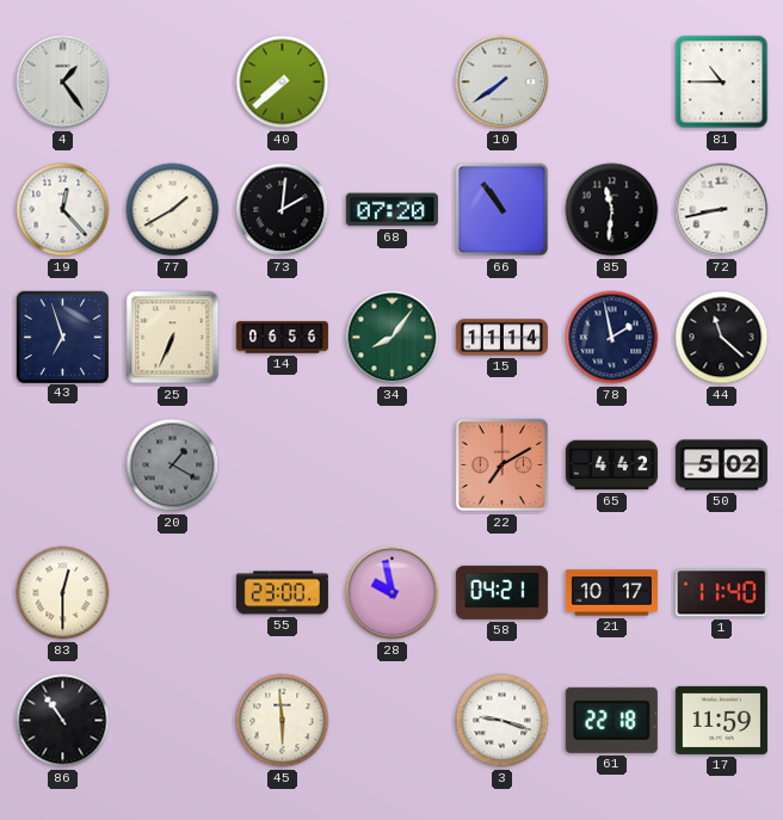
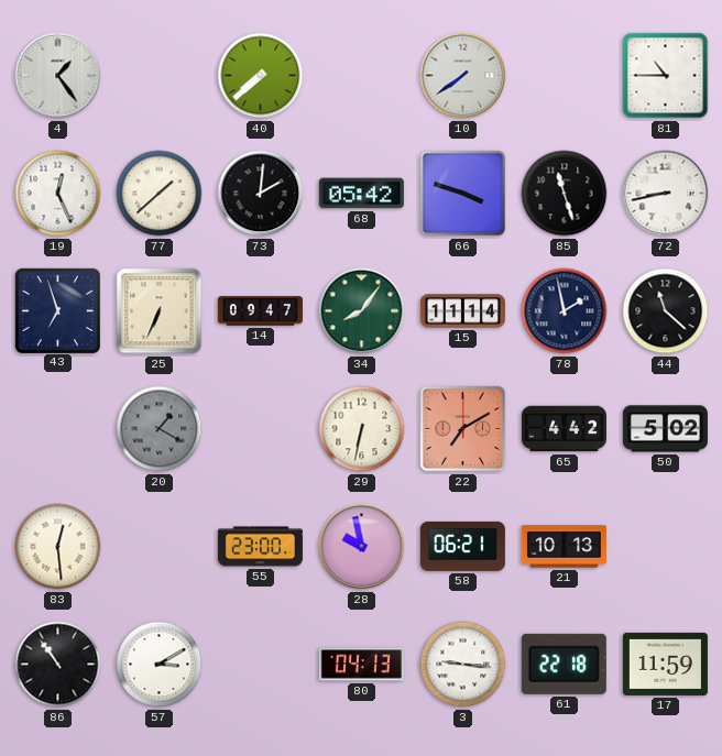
19: 12:23 -> 12:26 (58, 194)
77: 1:40 -> 1:38 (160, 194)
68: 07:20 -> 05:42 (361, 194)
66: 10:54 -> 3:48 (463, 194)
85: 11:31 -> 11:27 (565, 194)
14: 06:56 -> 09:47 (260, 311)
29: none -> 6:32 (362, 429)
83: 12:30 -> 12:29 (58, 547)
58: 04:21 -> 06:21 (462, 546)
21: 10:17 -> 10:13 (564, 547)
1: 11:40 -> none (721, 593)
57: none -> 3:10 (160, 665)
45: 5:59 -> none (283, 721)
80: none -> 04:13 (361, 665)
3: 9:18 -> 9:16 (463, 665)
